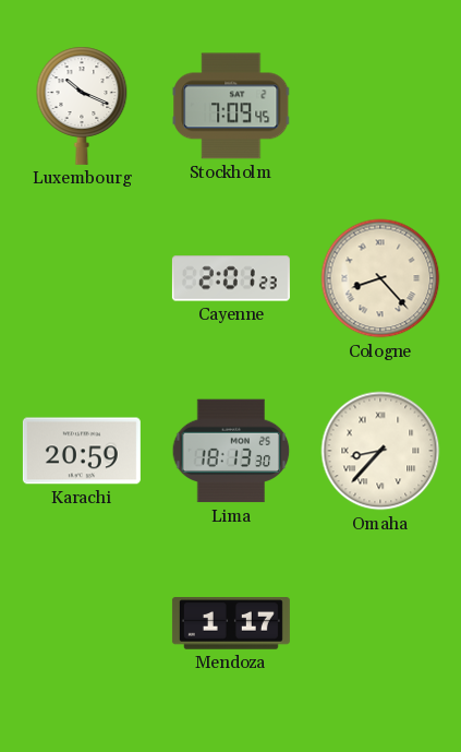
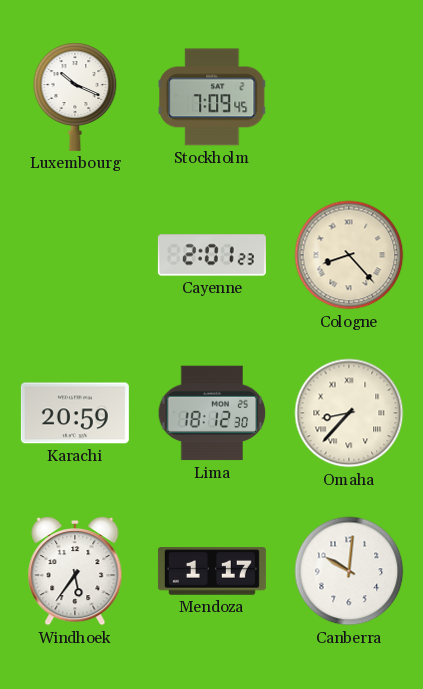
Lima: 18:13 -> 18:12 (212, 413)
Windhoek: none -> 5:36 (75, 571)
Canberra: none -> 10:01 (349, 571)
